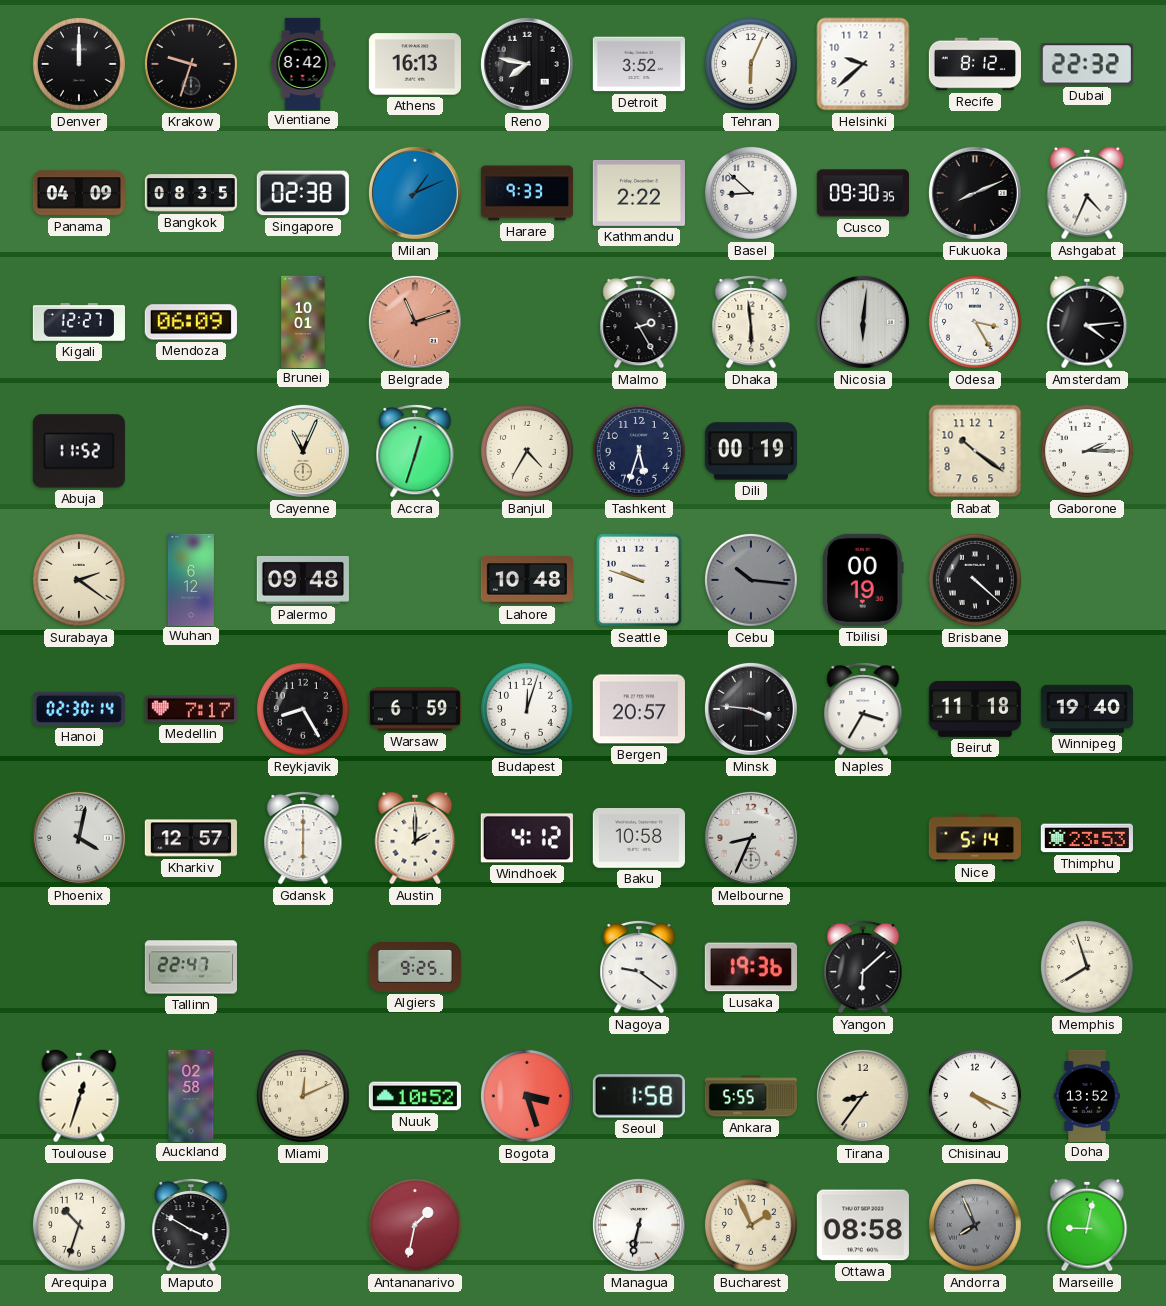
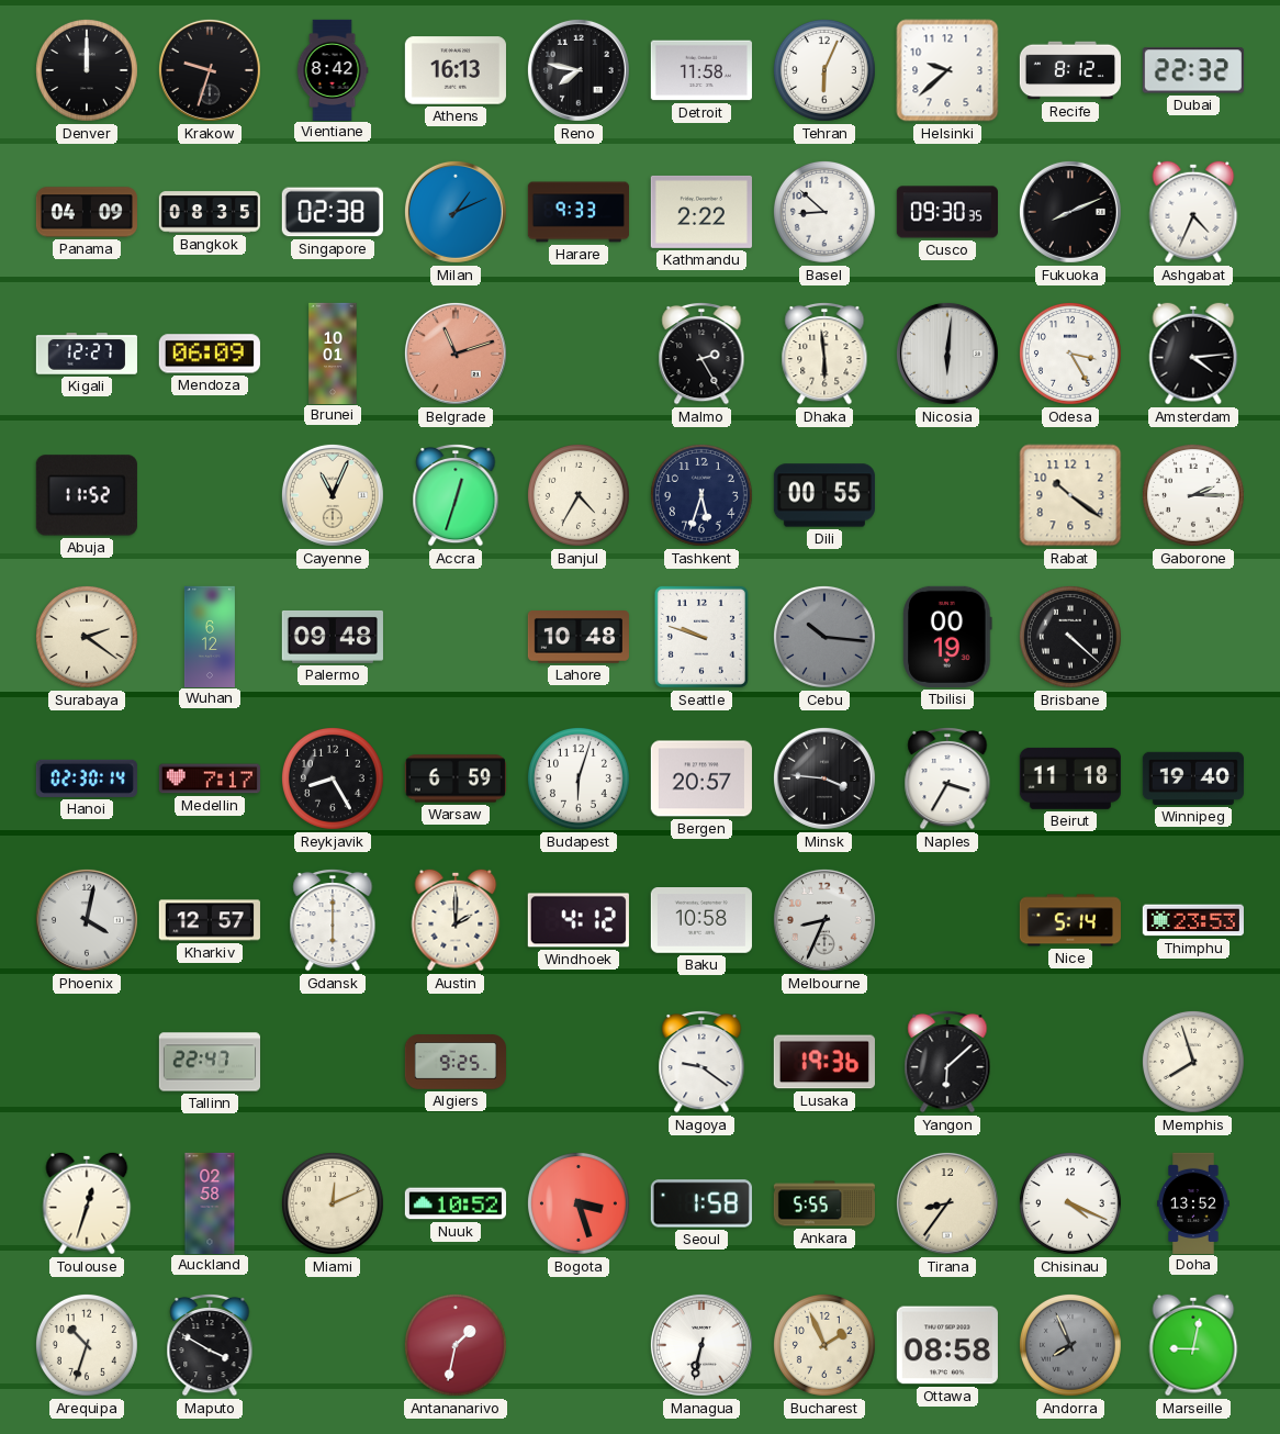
Detroit: 3:52 -> 11:58 (701, 70)
Dili: 00:19 -> 00:55 (824, 495)
Budapest: 12:03 -> 6:03 (579, 778)
